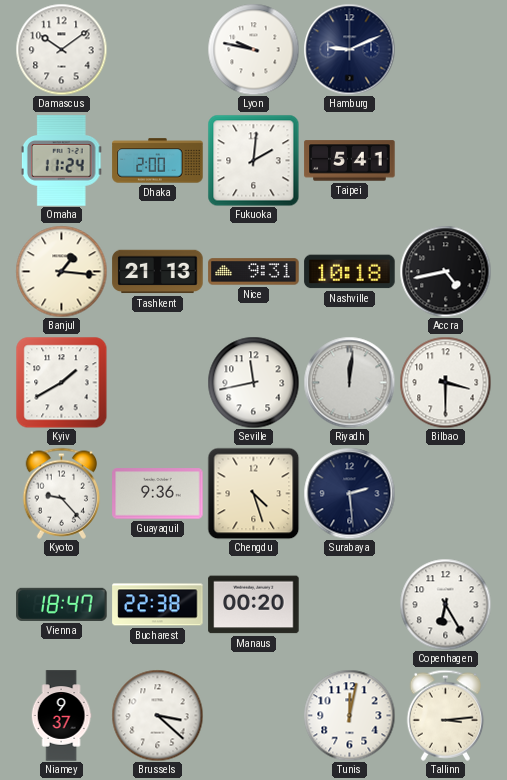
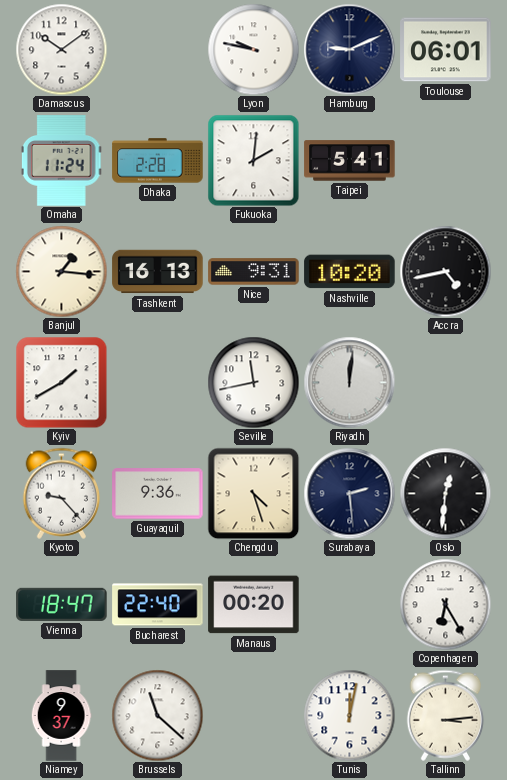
Toulouse: none -> 06:01 (446, 50)
Dhaka: 2:00 -> 2:28 (158, 161)
Tashkent: 21:13 -> 16:13 (158, 272)
Nashville: 10:18 -> 10:20 (350, 272)
Bilbao: 3:30 -> none (445, 382)
Oslo: none -> 12:31 (445, 493)
Bucharest: 22:38 -> 22:40 (158, 605)
Brussels: 3:22 -> 11:22 (157, 715)
